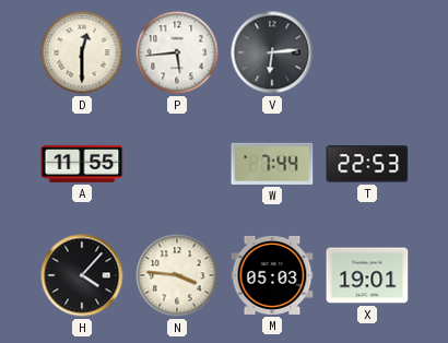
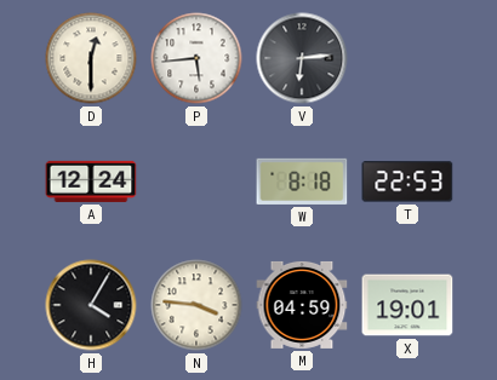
A: 11:55 -> 12:24 (91, 182)
W: 7:44 -> 8:18 (302, 182)
H: 4:07 -> 4:05 (91, 305)
M: 05:03 -> 04:59 (302, 305)
